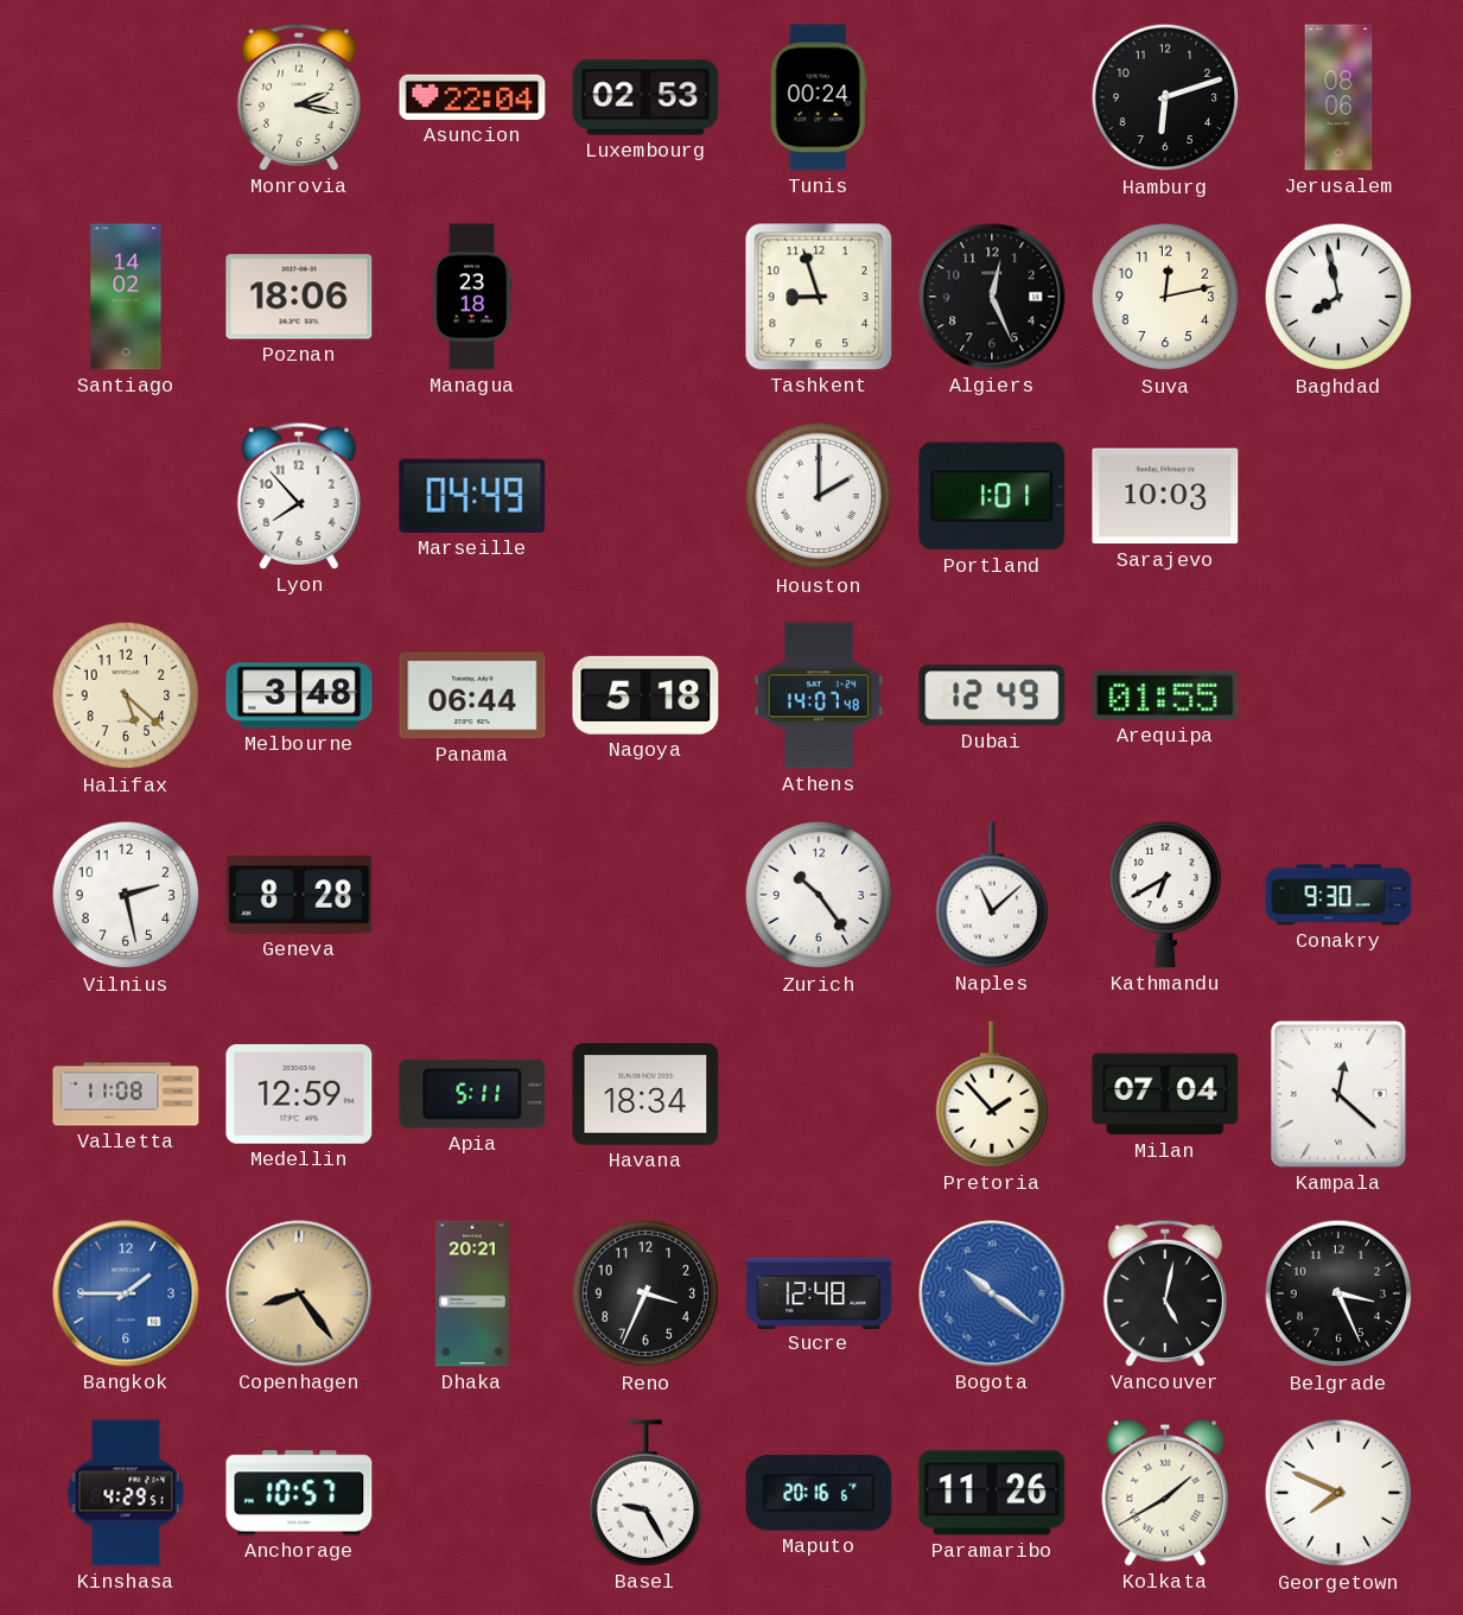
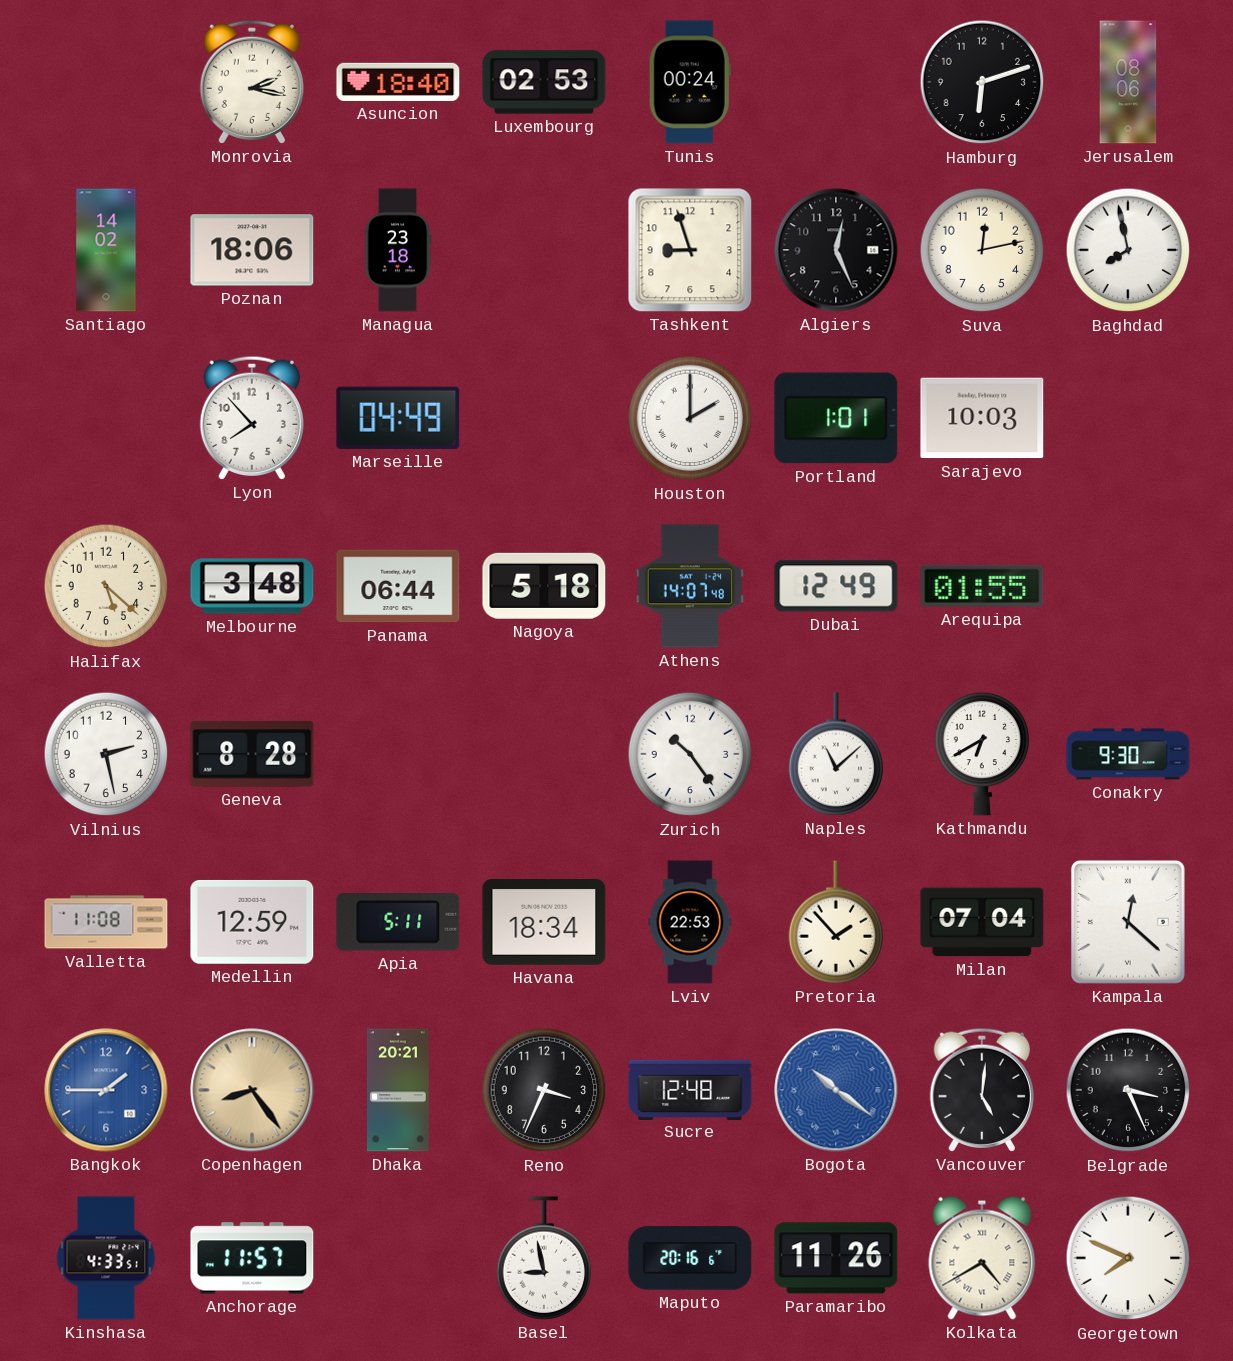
Asuncion: 22:04 -> 18:40 (398, 82)
Lviv: none -> 22:53 (690, 922)
Vancouver: 5:02 -> 5:01 (981, 1090)
Kinshasa: 4:29 -> 4:33 (106, 1258)
Anchorage: 10:57 -> 11:57 (252, 1258)
Basel: 9:25 -> 8:58 (544, 1258)
Kolkata: 1:40 -> 4:40 (982, 1258)
